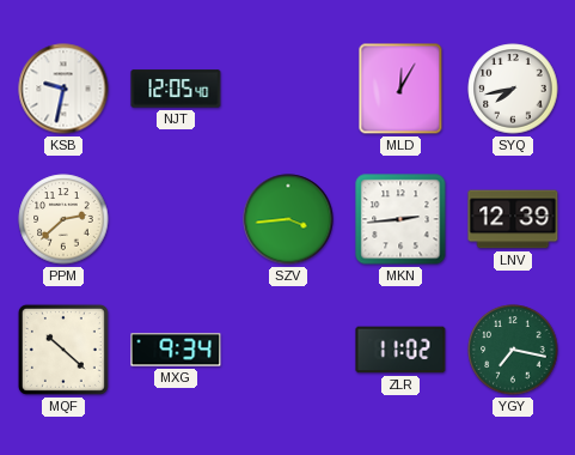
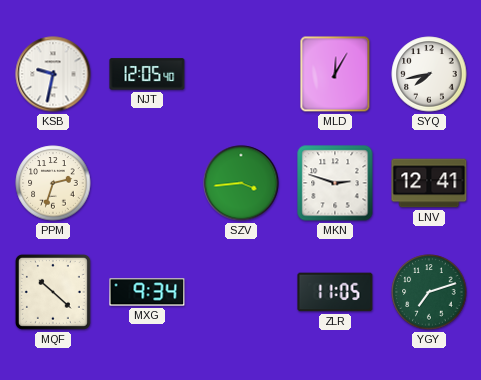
PPM: 2:38 -> 2:33 (53, 183)
MKN: 2:44 -> 2:48 (335, 183)
LNV: 12:39 -> 12:41 (429, 183)
ZLR: 11:02 -> 11:05 (335, 292)
YGY: 7:17 -> 7:12 (429, 292)
